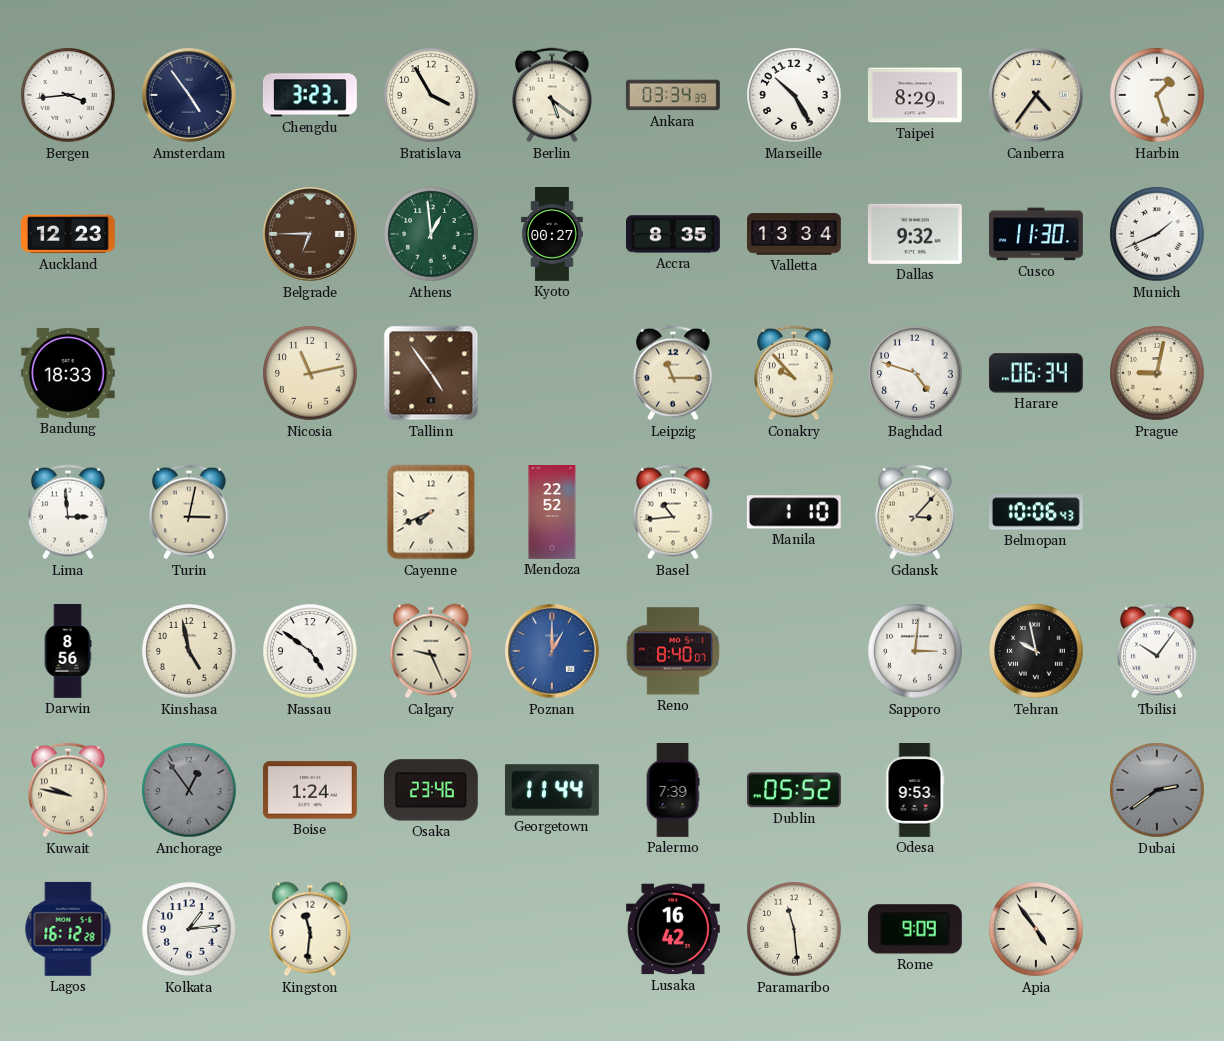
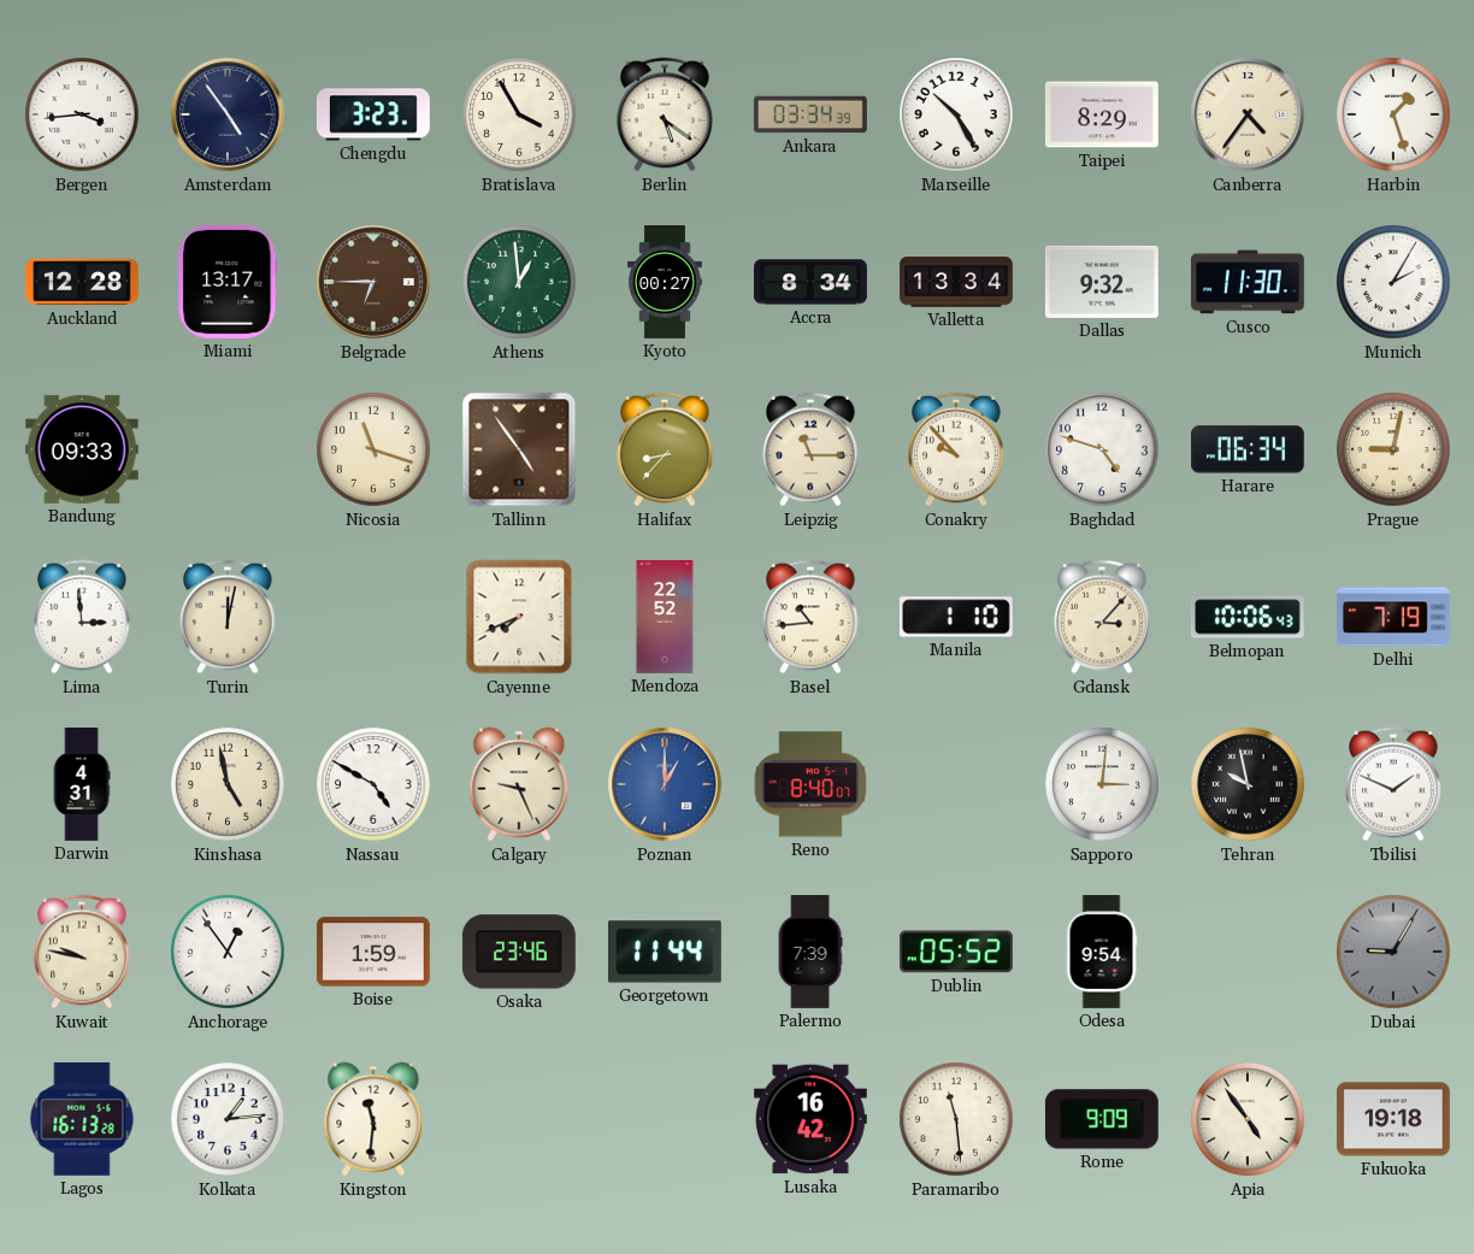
Auckland: 12:23 -> 12:28 (83, 282)
Miami: none -> 13:17 (228, 282)
Accra: 8:35 -> 8:34 (812, 282)
Munich: 1:41 -> 2:05 (1393, 282)
Bandung: 18:33 -> 09:33 (82, 449)
Nicosia: 11:13 -> 11:18 (373, 449)
Halifax: none -> 8:37 (665, 449)
Turin: 3:02 -> 12:02 (228, 617)
Delhi: none -> 7:19 (1393, 617)
Darwin: 8:56 -> 4:31 (82, 785)
Nassau: 4:51 -> 4:50 (373, 784)
Tbilisi: 10:06 -> 1:49 (1393, 784)
Anchorage dial: grey -> white (228, 952)
Boise: 1:24 -> 1:59 (373, 952)
Odesa: 9:53 -> 9:54 (1102, 953)
Dubai: 2:39 -> 9:05 (1393, 952)
Lagos: 16:12 -> 16:13 (82, 1119)
Fukuoka: none -> 19:18 (1393, 1119)
